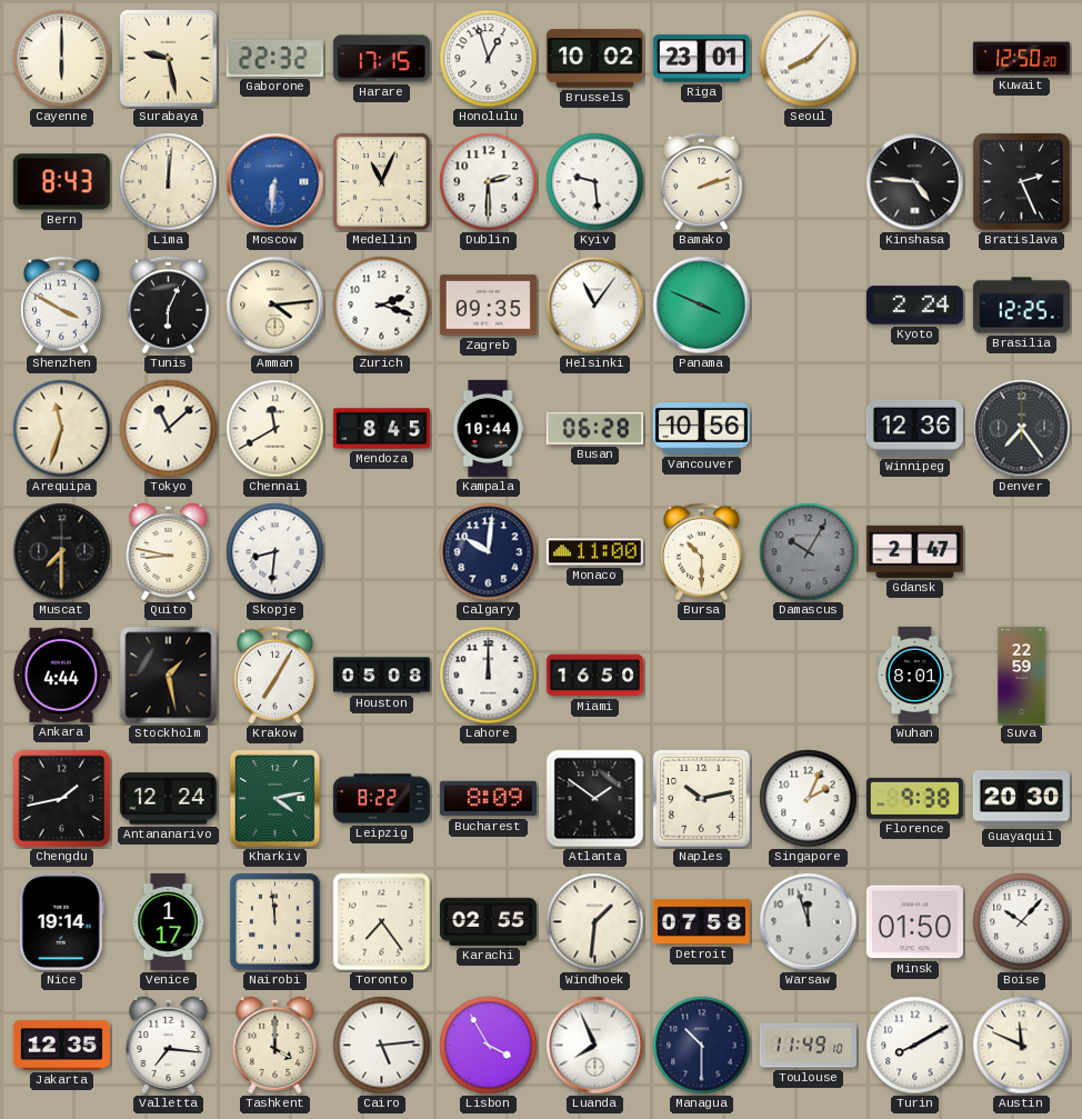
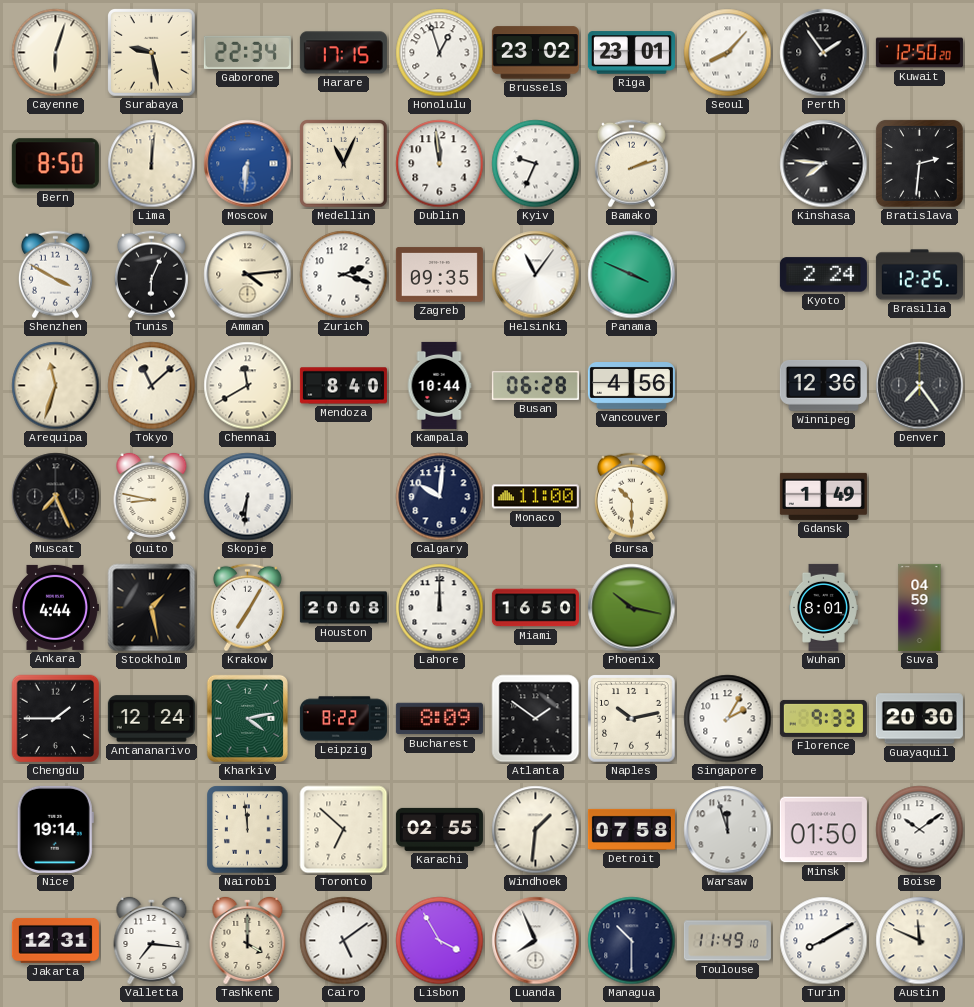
Cayenne: 6:00 -> 6:03 (56, 53)
Gaborone: 22:32 -> 22:34 (247, 52)
Brussels: 10:02 -> 23:02 (535, 53)
Perth: none -> 1:54 (824, 53)
Bern: 8:43 -> 8:50 (55, 164)
Dublin: 2:30 -> 11:59 (440, 164)
Kyiv: 9:29 -> 9:34 (536, 164)
Kinshasa: 4:46 -> 7:46 (824, 164)
Bratislava: 2:26 -> 2:31 (919, 163)
Mendoza: 8:45 -> 8:40 (343, 386)
Vancouver: 10:56 -> 4:56 (631, 386)
Muscat: 7:30 -> 7:26 (56, 497)
Skopje: 8:31 -> 6:31 (248, 497)
Damascus: 10:05 -> none (809, 552)
Gdansk: 2:47 -> 1:49 (823, 496)
Houston: 05:08 -> 20:08 (343, 608)
Phoenix: none -> 10:17 (632, 608)
Suva: 22:59 -> 04:59 (920, 607)
Chengdu: 1:43 -> 1:45 (56, 719)
Singapore: 2:04 -> 2:05 (728, 719)
Florence: 9:38 -> 9:33 (823, 718)
Venice: 1:17 -> none (168, 921)
Toronto: 7:24 -> 6:52 (344, 830)
Boise: 10:07 -> 10:09 (920, 830)
Jakarta: 12:35 -> 12:31 (55, 941)
Cairo: 5:14 -> 5:09 (344, 941)
